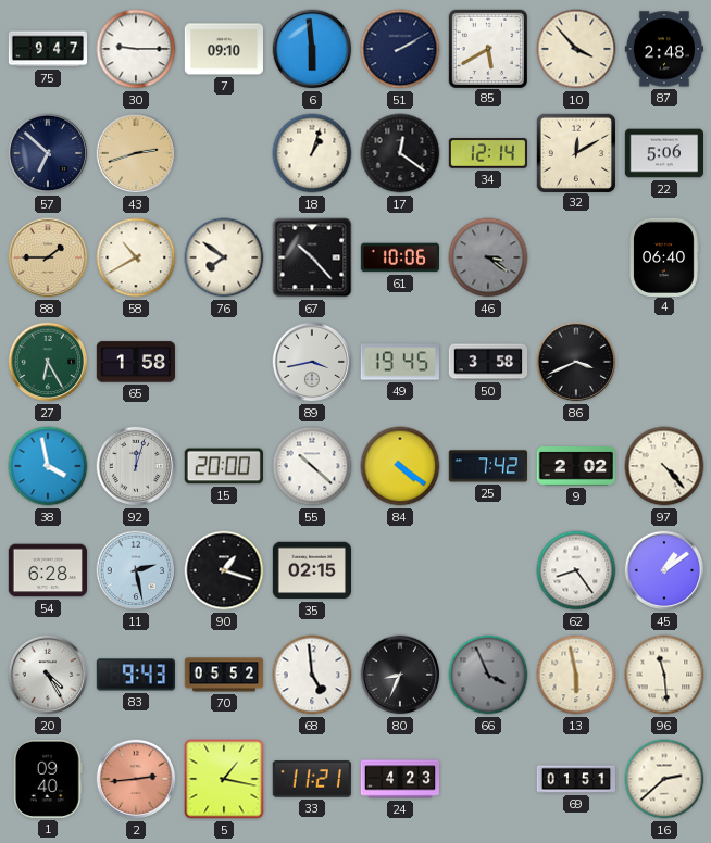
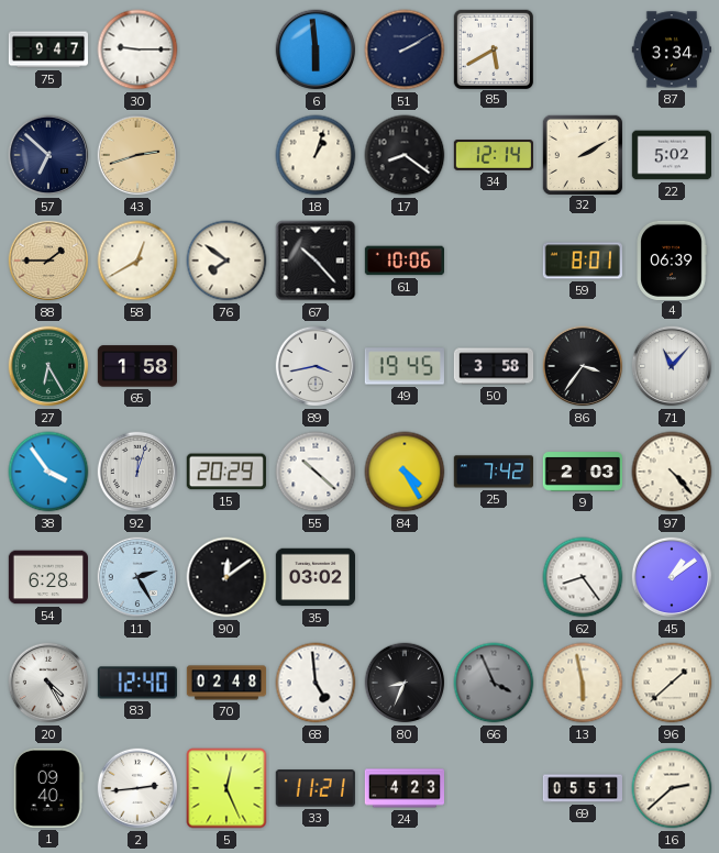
7: 09:10 -> none (223, 49)
10: 3:53 -> none (576, 49)
87: 2:48 -> 3:34 (671, 49)
17: 12:21 -> 8:21 (405, 155)
32: 12:10 -> 2:10 (582, 154)
22: 5:06 -> 5:02 (671, 155)
58: 10:40 -> 12:40 (137, 261)
46: 3:21 -> none (488, 257)
59: none -> 8:01 (582, 261)
4: 06:40 -> 06:39 (672, 259)
86: 3:41 -> 3:36 (583, 366)
71: none -> 11:07 (672, 366)
38: 3:58 -> 3:54 (48, 472)
15: 20:00 -> 20:29 (226, 472)
84: 4:21 -> 4:25 (405, 472)
9: 2:02 -> 2:03 (582, 473)
11: 2:28 -> 2:25 (137, 577)
90: 1:18 -> 12:09 (226, 577)
35: 02:15 -> 03:02 (314, 577)
83: 9:43 -> 12:40 (136, 683)
70: 05:52 -> 02:48 (226, 683)
96: 11:29 -> 1:38 (672, 683)
2 dial: salmon -> white (137, 788)
5: 1:17 -> 12:26 (226, 788)
69: 01:51 -> 05:51 (583, 788)
